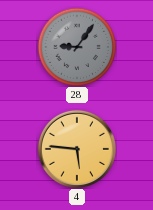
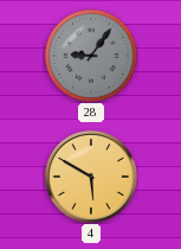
4: 5:46 -> 5:50 (91, 177)
